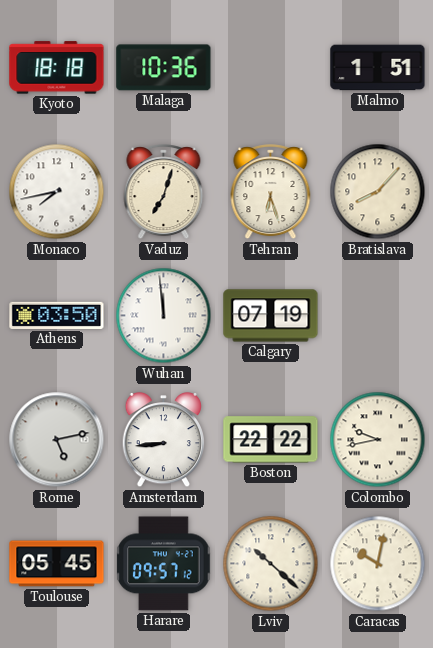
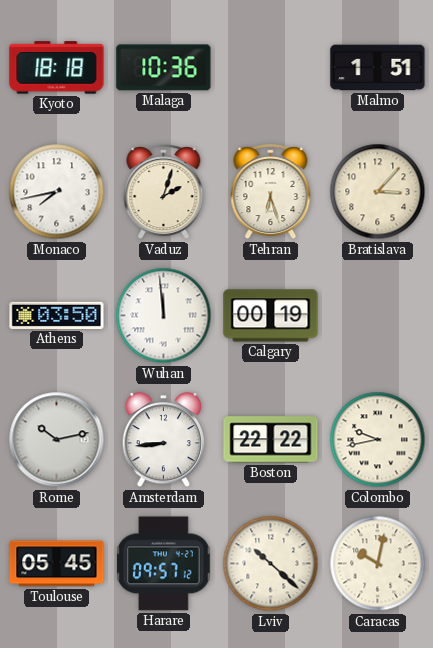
Vaduz: 7:03 -> 2:03 (164, 192)
Bratislava: 8:07 -> 3:07 (378, 192)
Calgary: 07:19 -> 00:19 (271, 316)
Rome: 5:13 -> 10:13 (57, 440)
